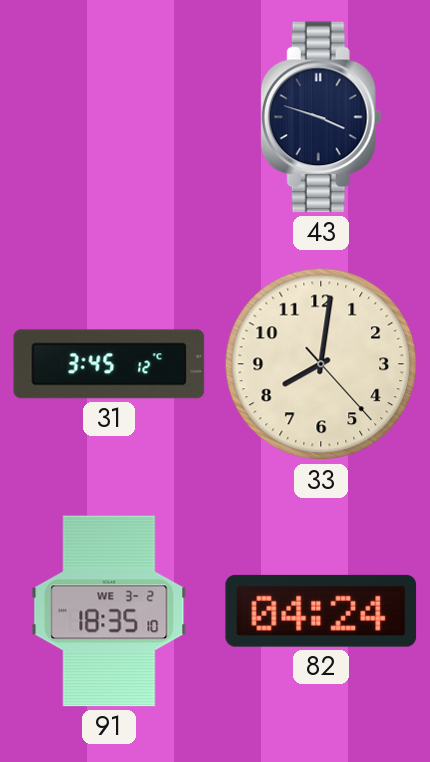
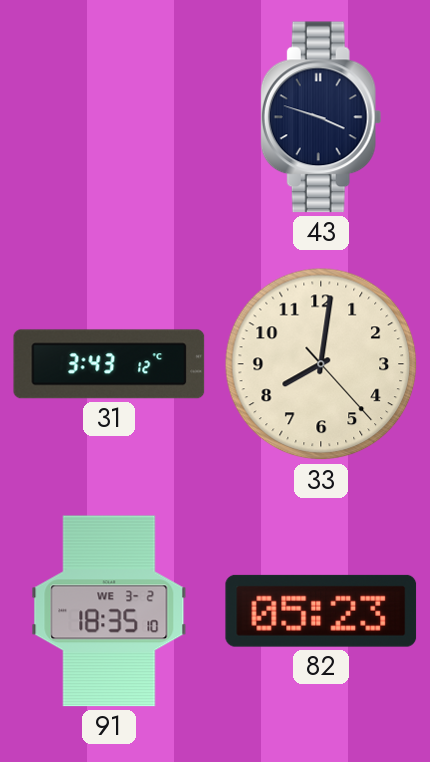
31: 3:45 -> 3:43 (109, 364)
82: 04:24 -> 05:23 (321, 611)
